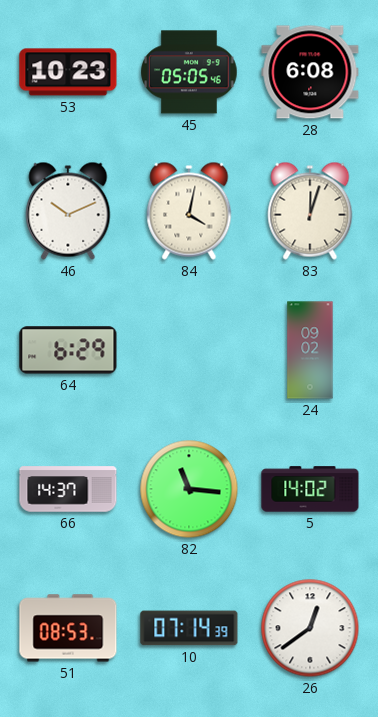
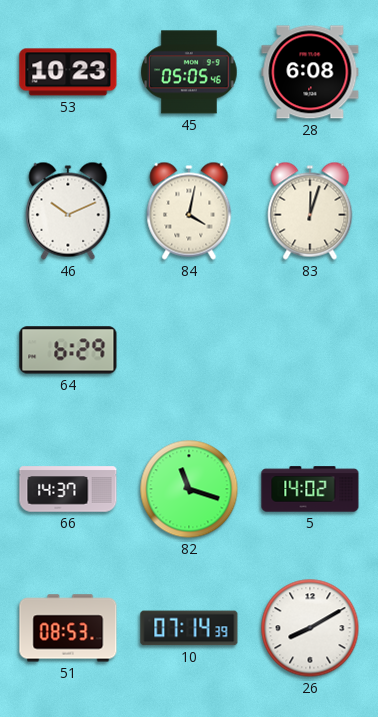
24: 09:02 -> none (310, 350)
82: 11:16 -> 11:18 (189, 489)
26: 12:39 -> 8:10 (310, 628)
